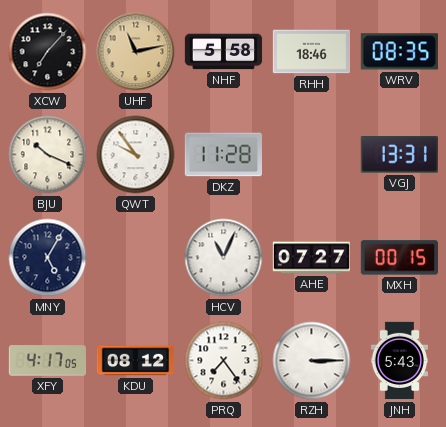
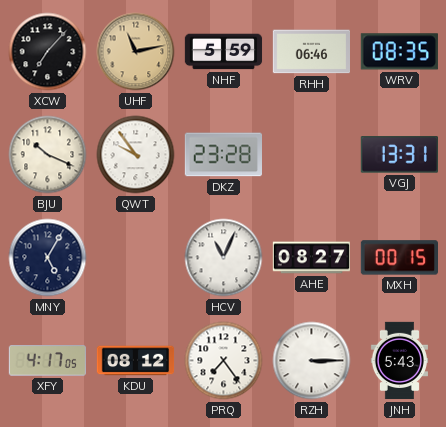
NHF: 5:58 -> 5:59 (224, 52)
RHH: 18:46 -> 06:46 (311, 52)
DKZ: 11:28 -> 23:28 (223, 155)
AHE: 07:27 -> 08:27 (311, 258)
